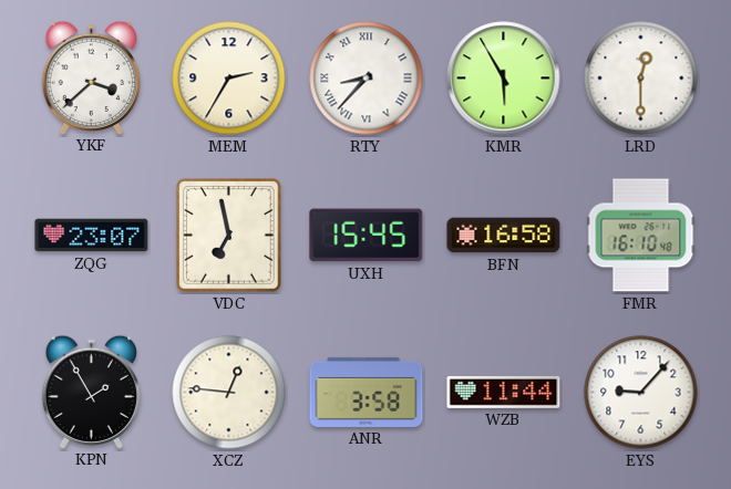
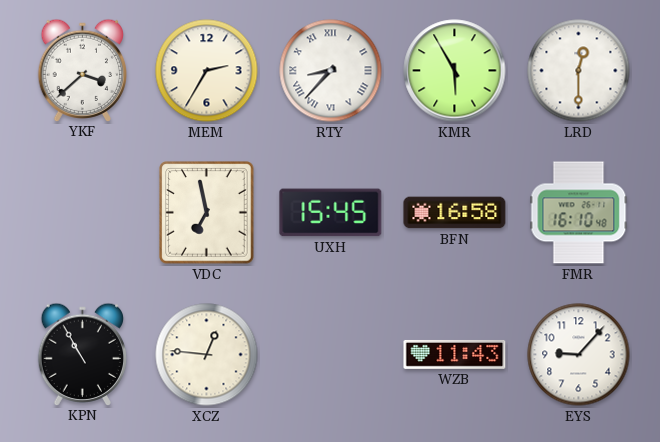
ZQG: 23:07 -> none (92, 236)
KPN: 1:55 -> 10:55 (82, 354)
ANR: 3:58 -> none (367, 392)
WZB: 11:44 -> 11:43 (455, 354)
